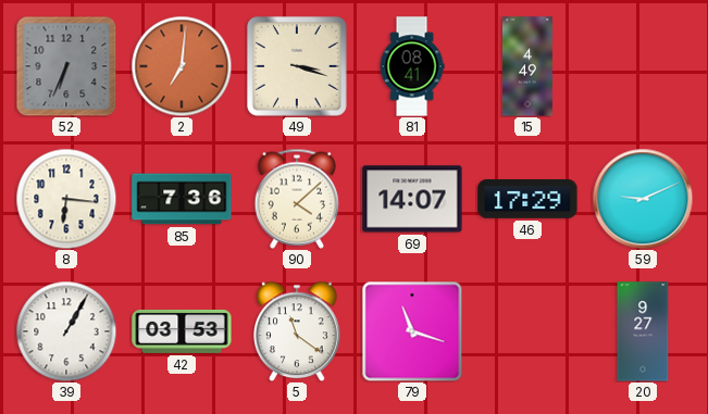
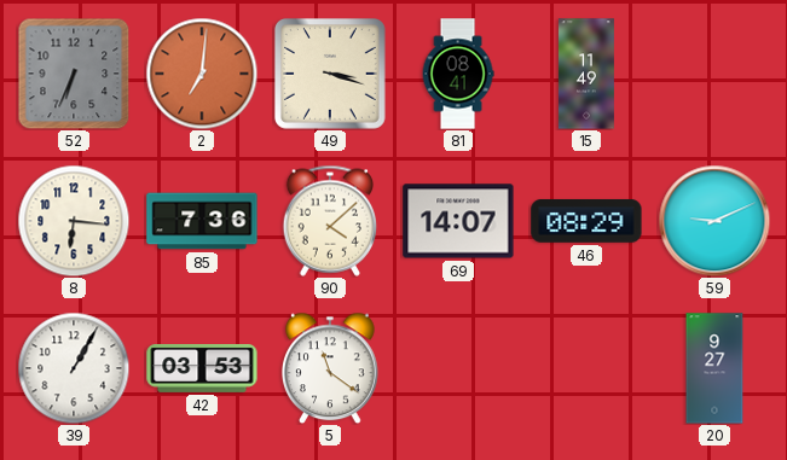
15: 4:49 -> 11:49 (586, 74)
46: 17:29 -> 08:29 (586, 221)
79: 11:18 -> none (412, 331)
